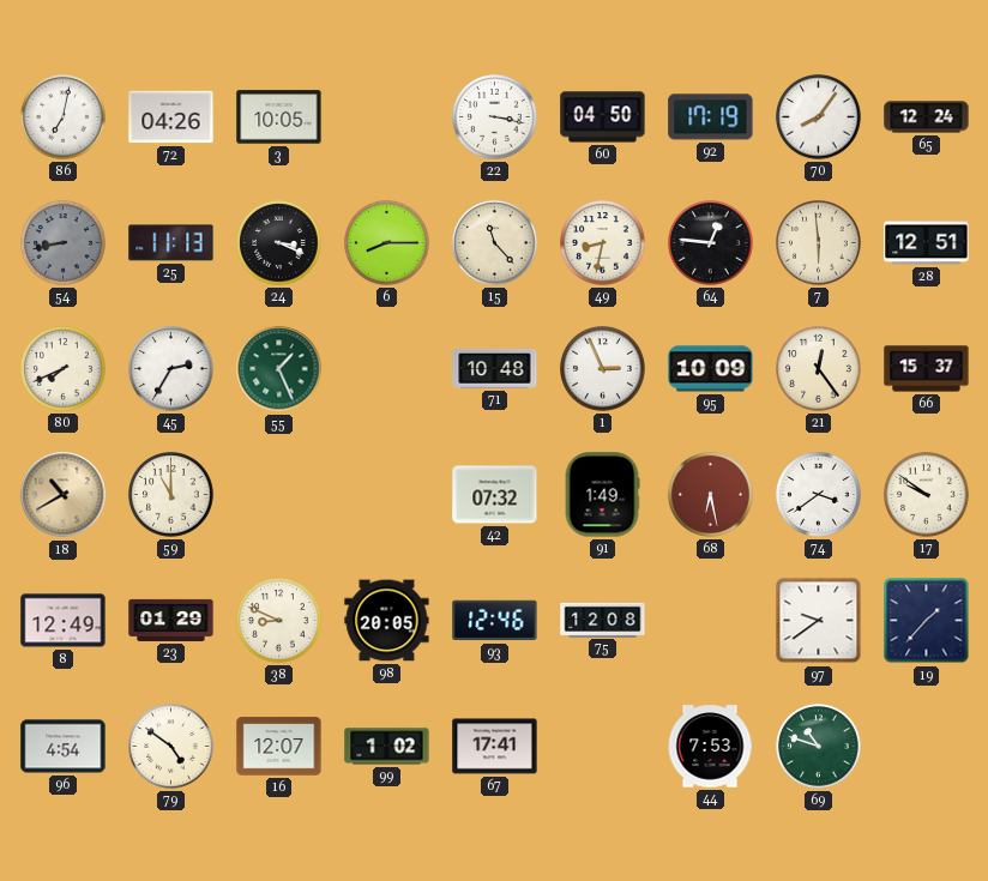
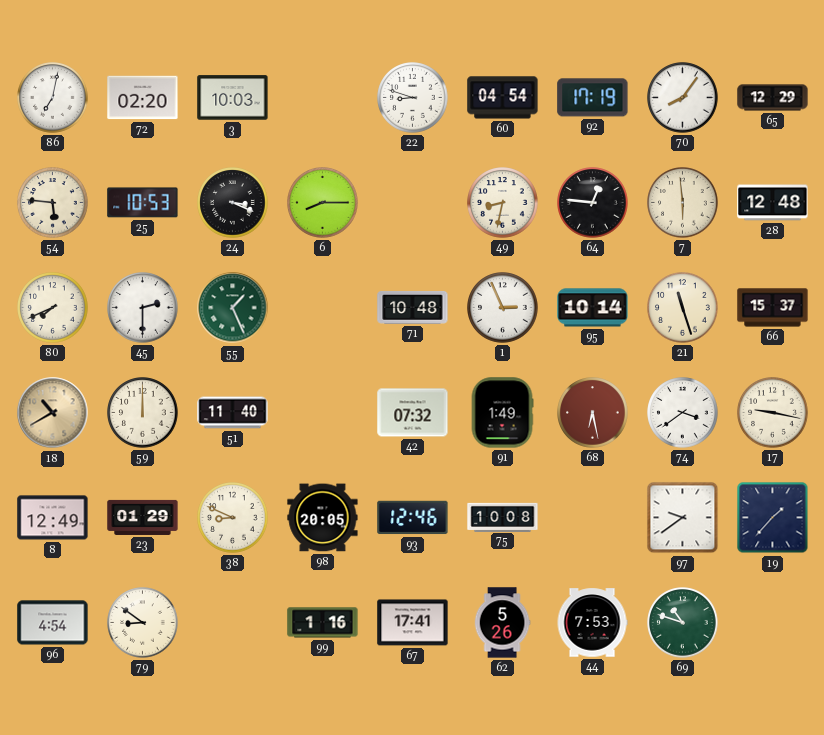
72: 04:26 -> 02:20 (143, 98)
3: 10:05 -> 10:03 (233, 98)
22: 3:17 -> 8:48 (413, 98)
60: 04:50 -> 04:54 (503, 98)
65: 12:24 -> 12:29 (773, 98)
54: 8:43 -> 5:46 (53, 203)
54 dial: grey -> cream (53, 203)
25: 11:13 -> 10:53 (143, 203)
15: 11:23 -> none (495, 243)
28: 12:51 -> 12:48 (773, 203)
45: 2:35 -> 2:30 (143, 308)
95: 10:09 -> 10:14 (593, 308)
21: 12:24 -> 11:27 (683, 308)
59: 11:00 -> 12:00 (143, 413)
51: none -> 11:40 (233, 413)
17: 9:51 -> 9:17 (773, 413)
75: 12:08 -> 10:08 (503, 517)
79: 4:51 -> 8:51 (143, 623)
16: 12:07 -> none (279, 747)
99: 1:02 -> 1:16 (323, 623)
62: none -> 5:26 (502, 623)
